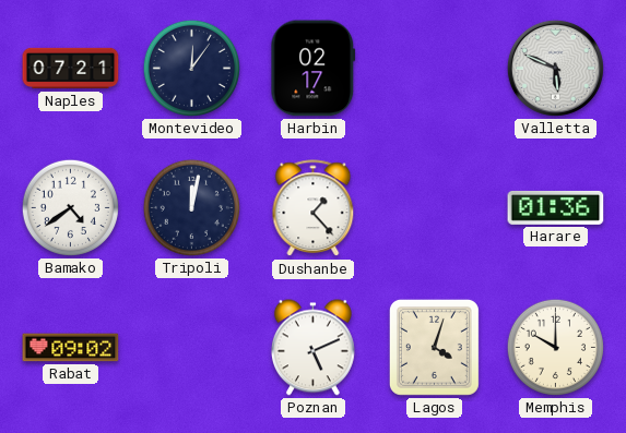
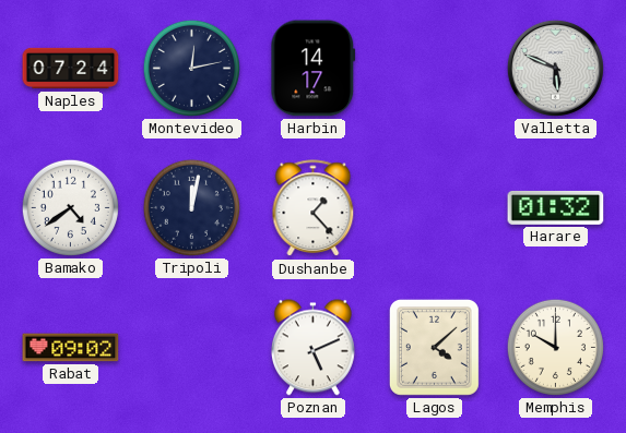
Naples: 07:21 -> 07:24 (71, 69)
Montevideo: 12:06 -> 12:13 (191, 68)
Harbin: 02:17 -> 14:17 (314, 69)
Harare: 01:36 -> 01:32 (556, 207)
Lagos: 4:03 -> 4:08 (434, 347)
